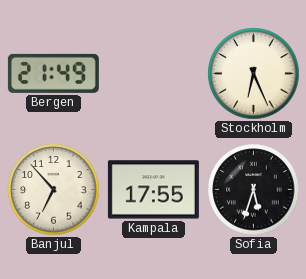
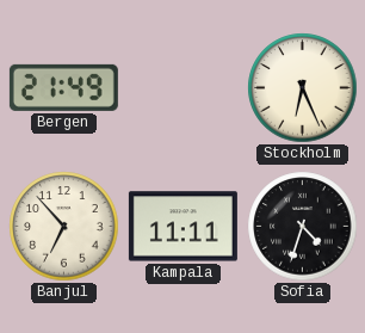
Kampala: 17:55 -> 11:11 (182, 227)
Sofia: 5:33 -> 4:33 (303, 227)
